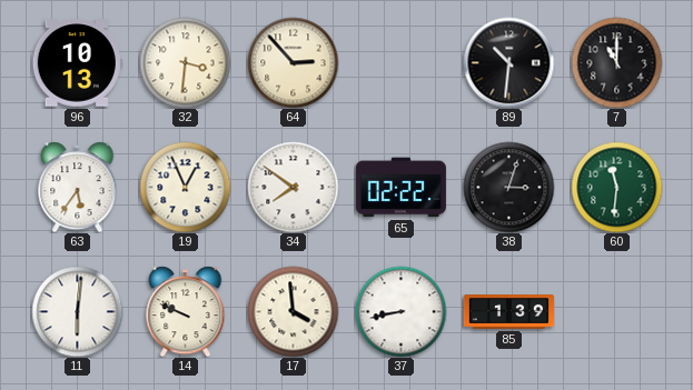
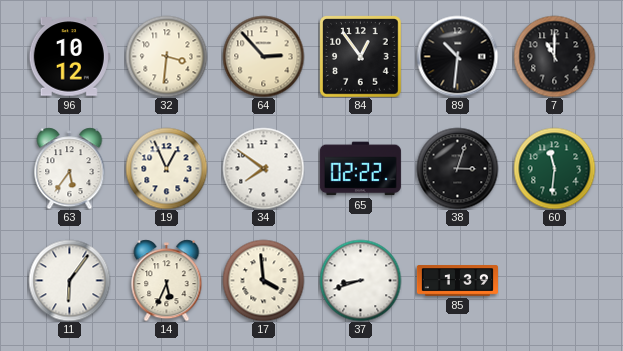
96: 10:13 -> 10:12 (69, 57)
84: none -> 12:54 (360, 56)
11: 6:01 -> 6:06 (69, 280)
14: 9:49 -> 5:34 (167, 280)
37: 8:43 -> 8:42 (360, 280)
